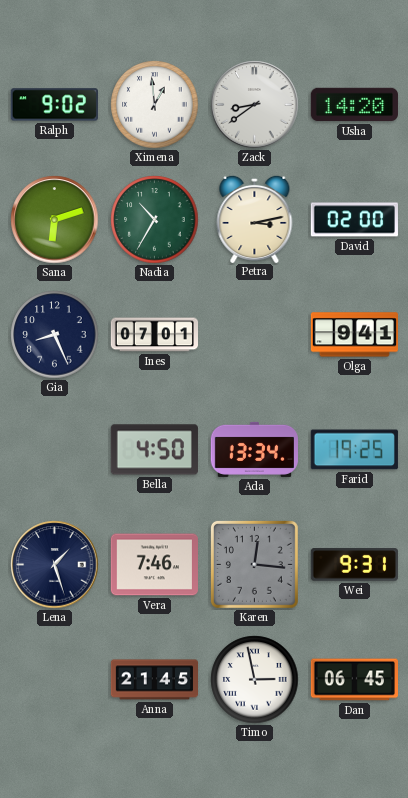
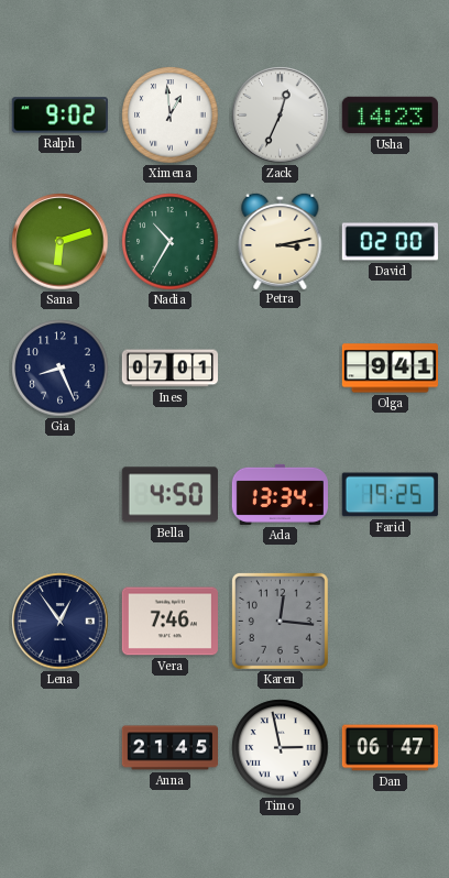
Zack: 8:39 -> 12:34 (281, 116)
Usha: 14:20 -> 14:23 (390, 116)
Lena: 1:27 -> 12:54 (61, 622)
Wei: 9:31 -> none (354, 565)
Dan: 06:45 -> 06:47 (390, 748)
